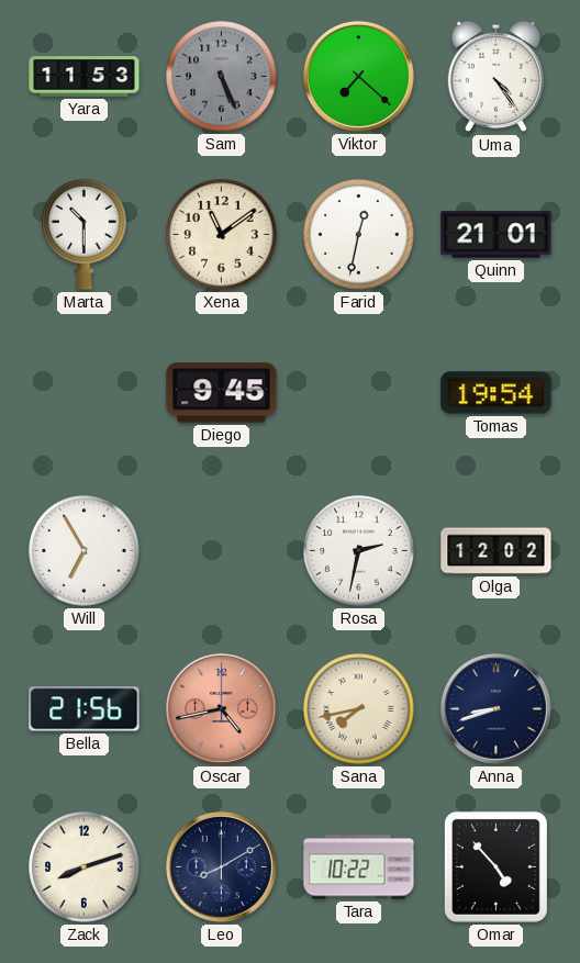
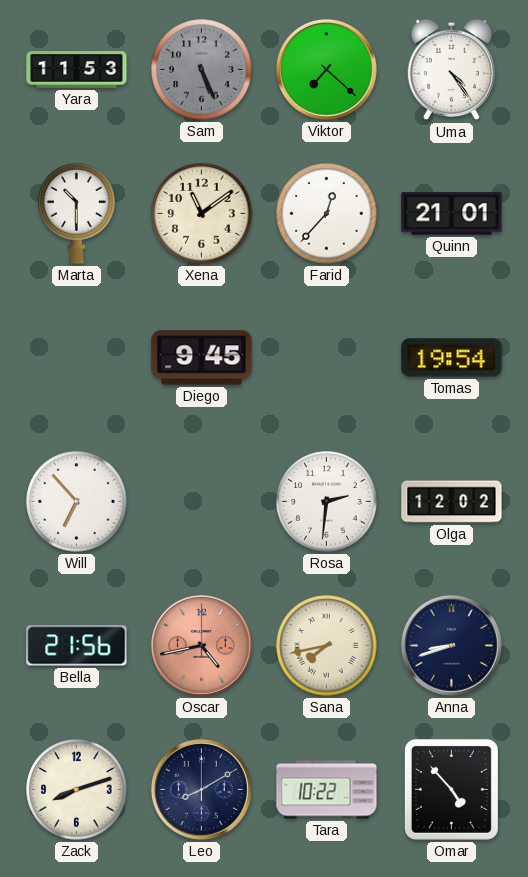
Farid: 12:32 -> 12:37 (327, 214)
Will: 6:55 -> 6:53 (77, 502)
Rosa: 2:32 -> 2:31 (327, 502)
